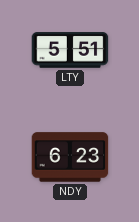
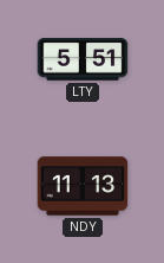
NDY: 6:23 -> 11:13 (83, 186)
